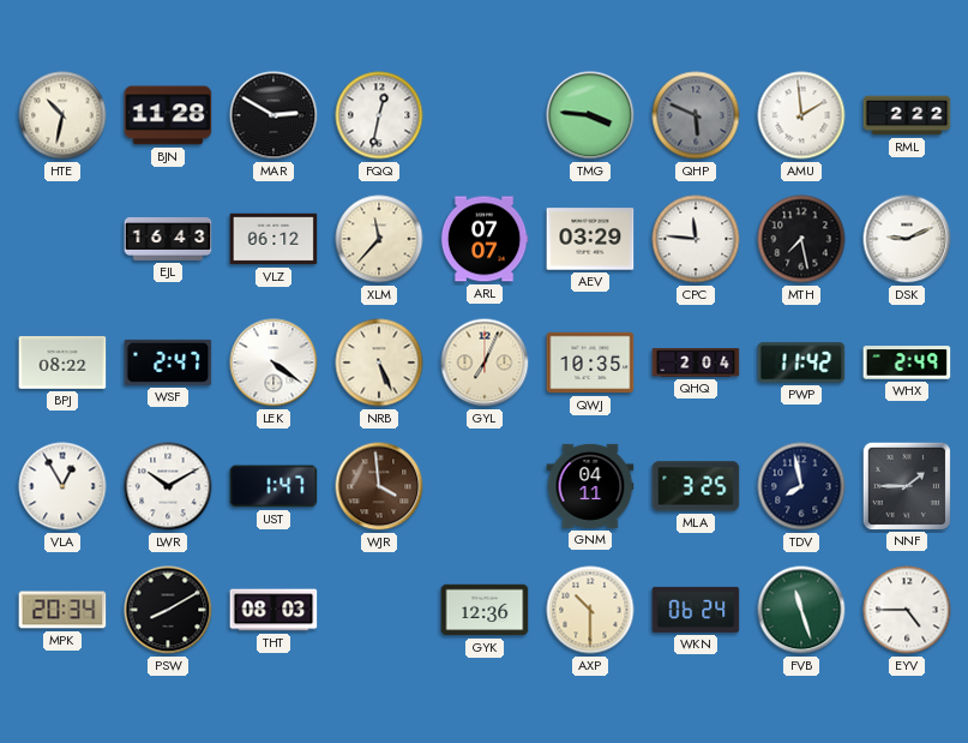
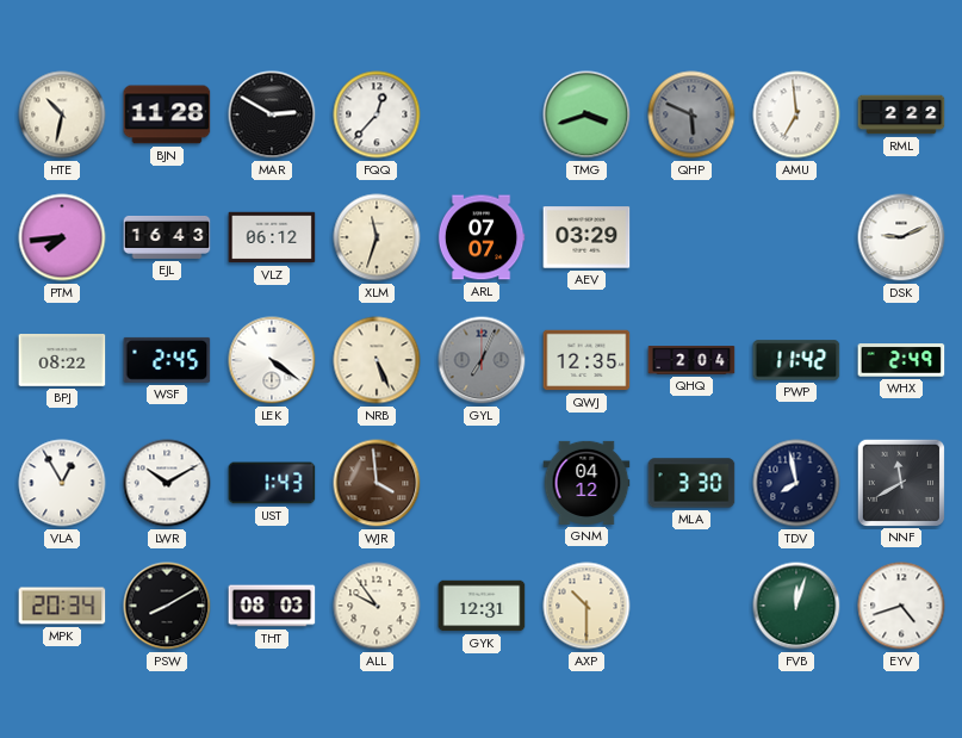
FQQ: 12:32 -> 12:37 (377, 114)
TMG: 3:46 -> 3:42 (586, 114)
AMU: 1:59 -> 6:59 (796, 114)
PTM: none -> 7:44 (62, 237)
XLM: 11:37 -> 11:33 (377, 237)
CPC: 11:46 -> none (696, 239)
MTH: 7:28 -> none (801, 239)
WSF: 2:47 -> 2:45 (167, 360)
GYL dial: cream -> grey (482, 360)
QWJ: 10:35 -> 12:35 (586, 360)
UST: 1:47 -> 1:43 (272, 483)
GNM: 04:11 -> 04:12 (586, 483)
MLA: 3:25 -> 3:30 (691, 483)
NNF: 1:45 -> 11:40 (900, 482)
ALL: none -> 9:54 (377, 606)
GYK: 12:36 -> 12:31 (482, 606)
WKN: 06:24 -> none (696, 610)
FVB: 11:27 -> 12:03 (796, 606)
EYV: 4:45 -> 4:42 (901, 606)
